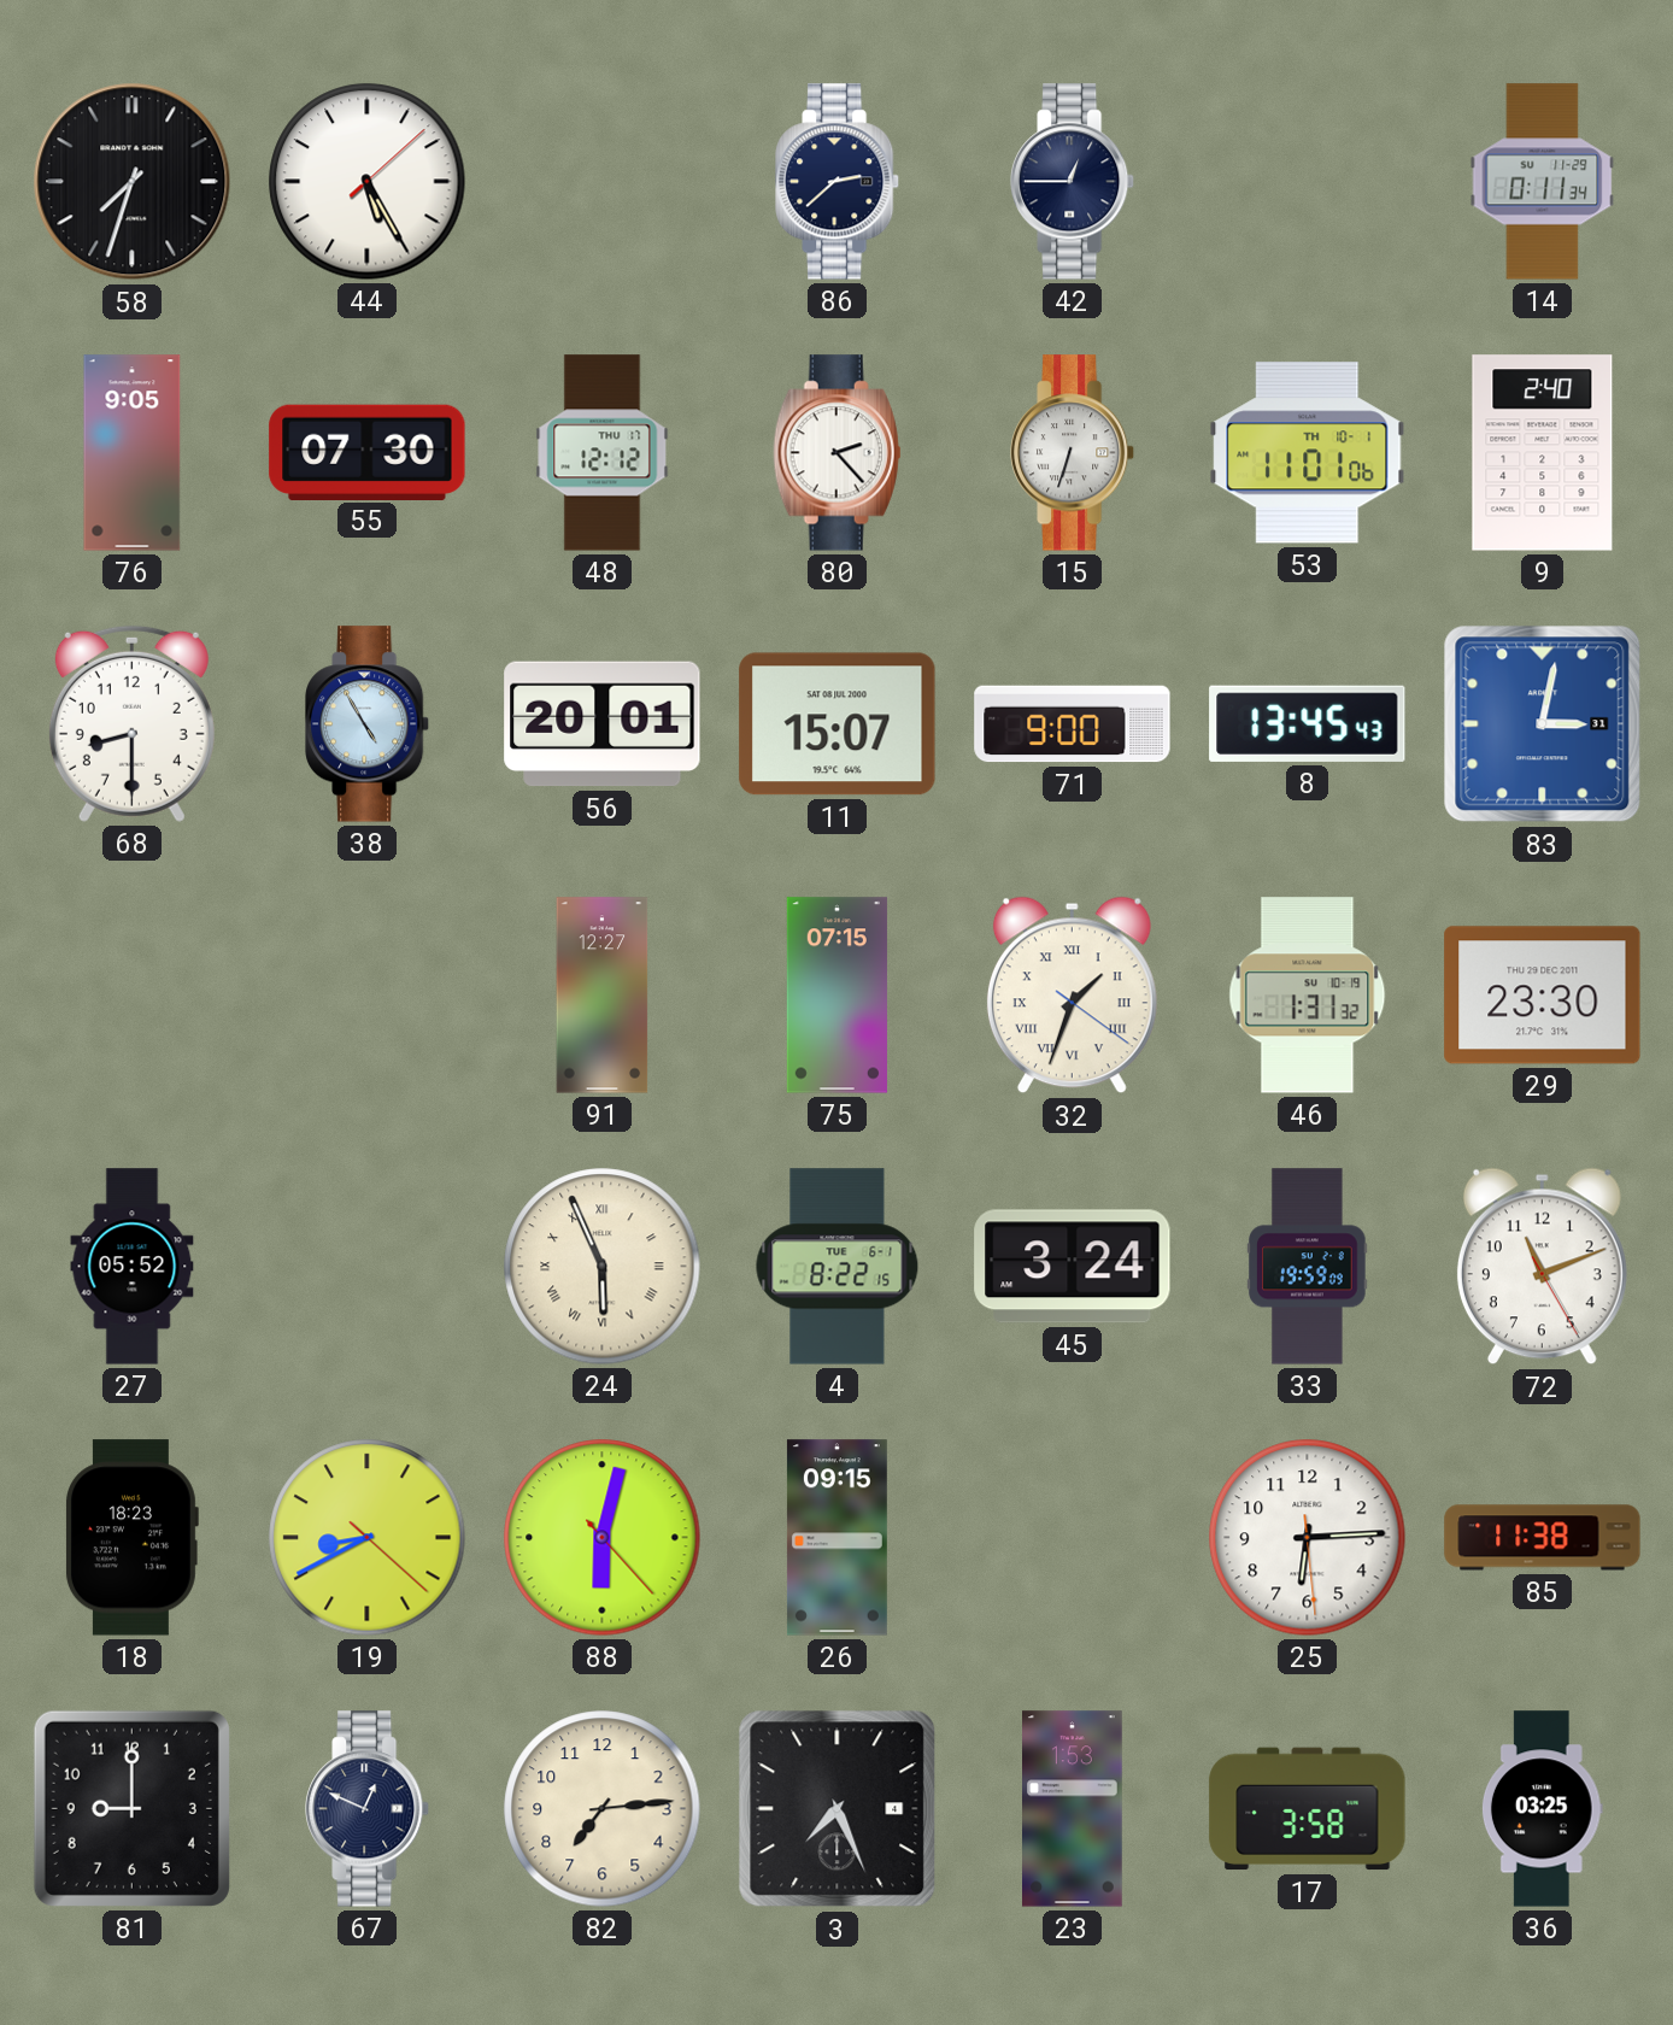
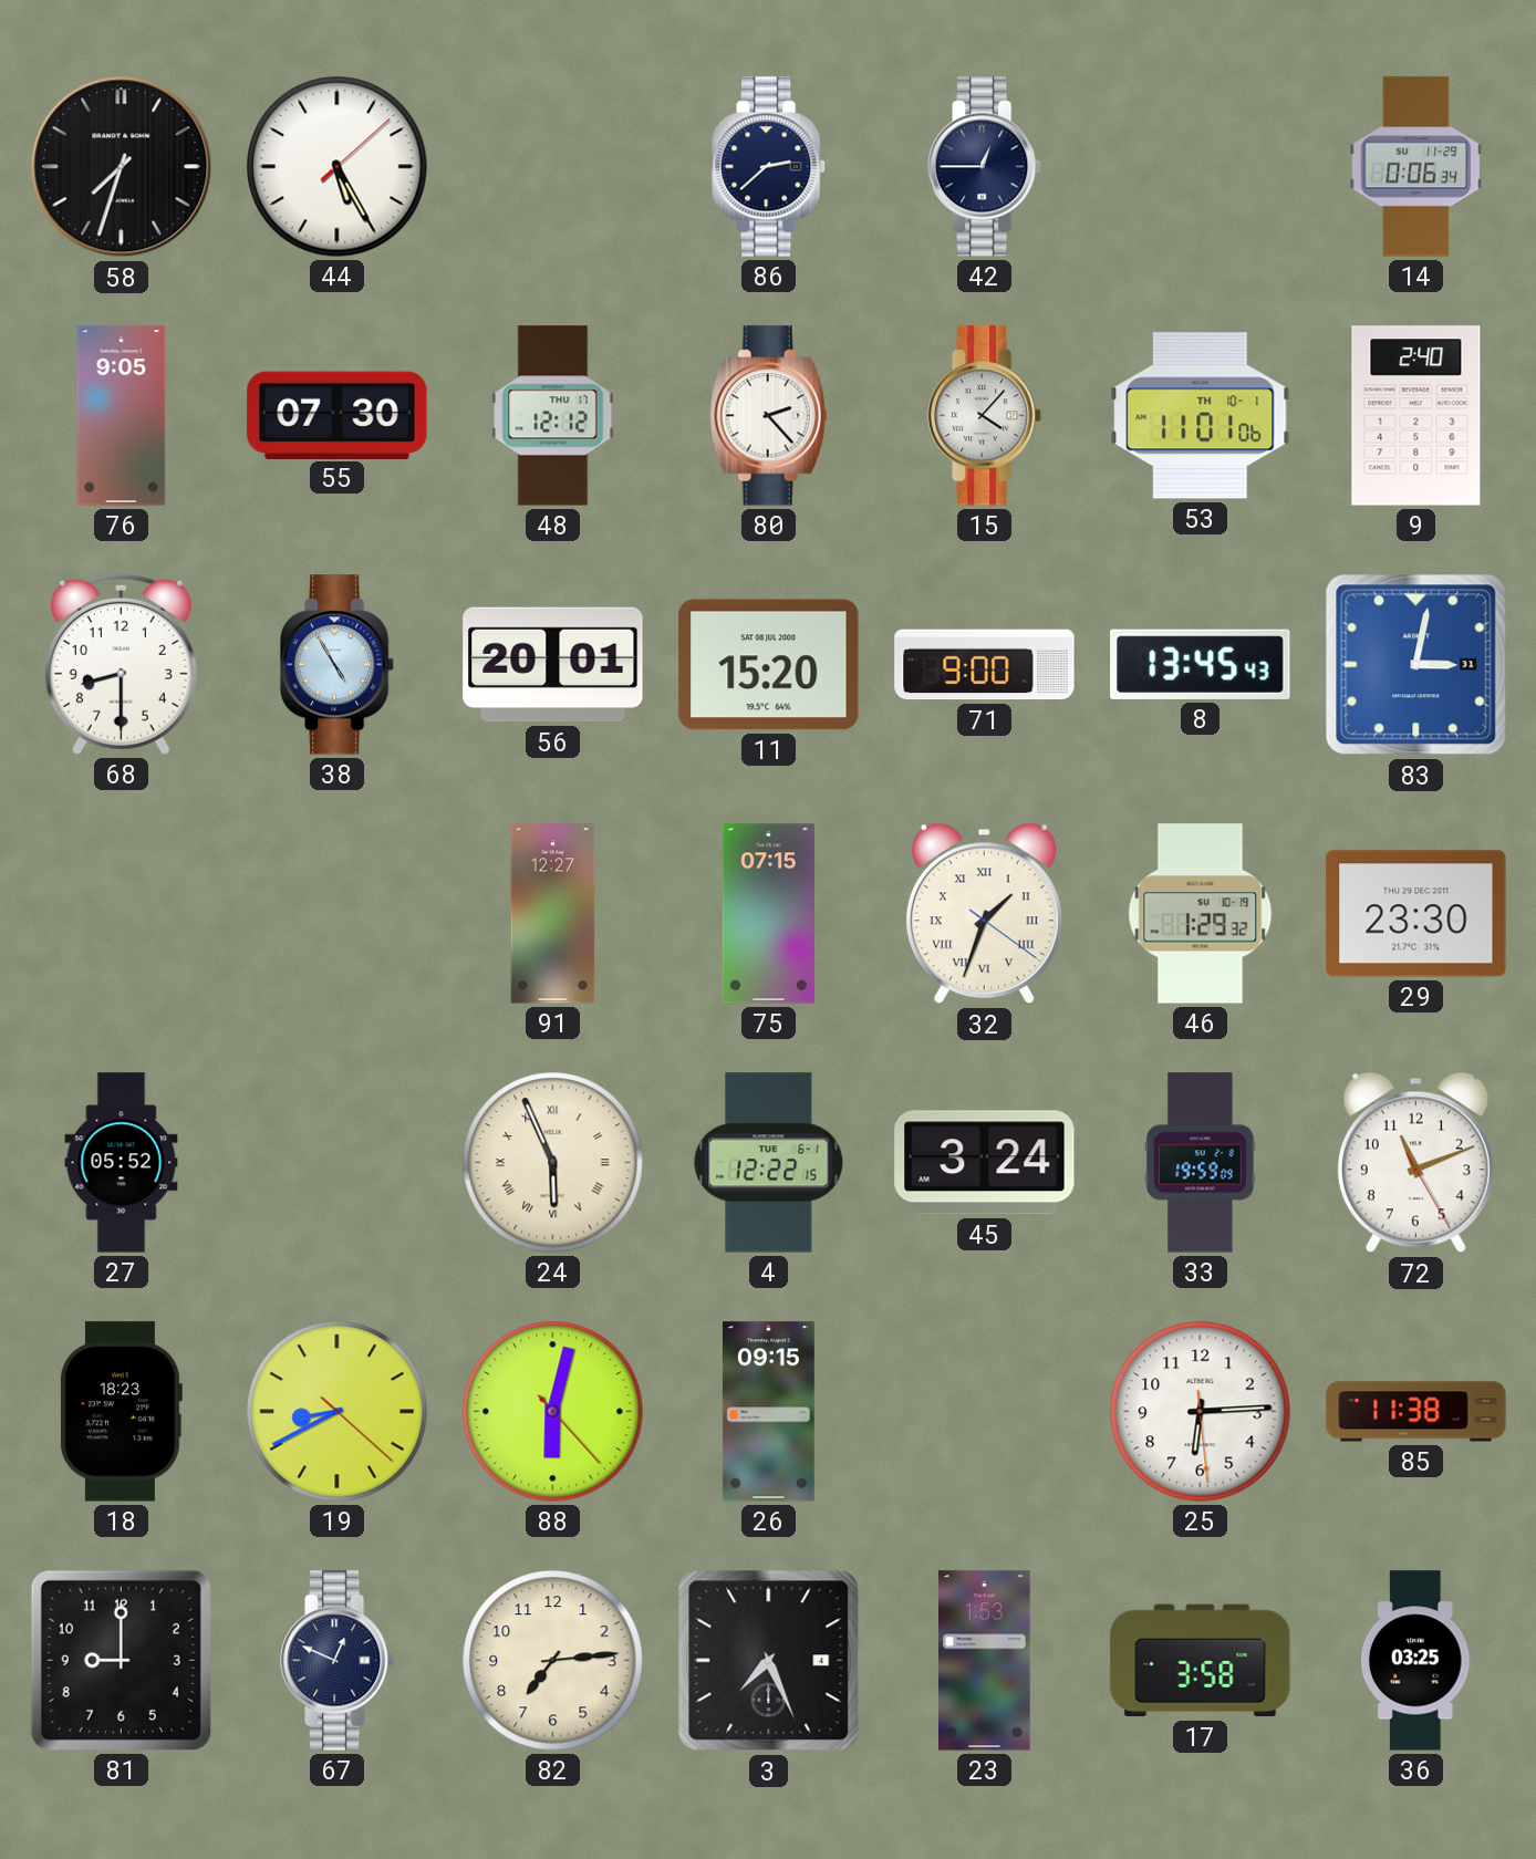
14: 0:11 -> 0:06 (1416, 167)
15: 6:33 -> 4:07 (986, 416)
11: 15:07 -> 15:20 (769, 665)
46: 1:31 -> 1:29 (1201, 914)
4: 8:22 -> 12:22 (769, 1163)
